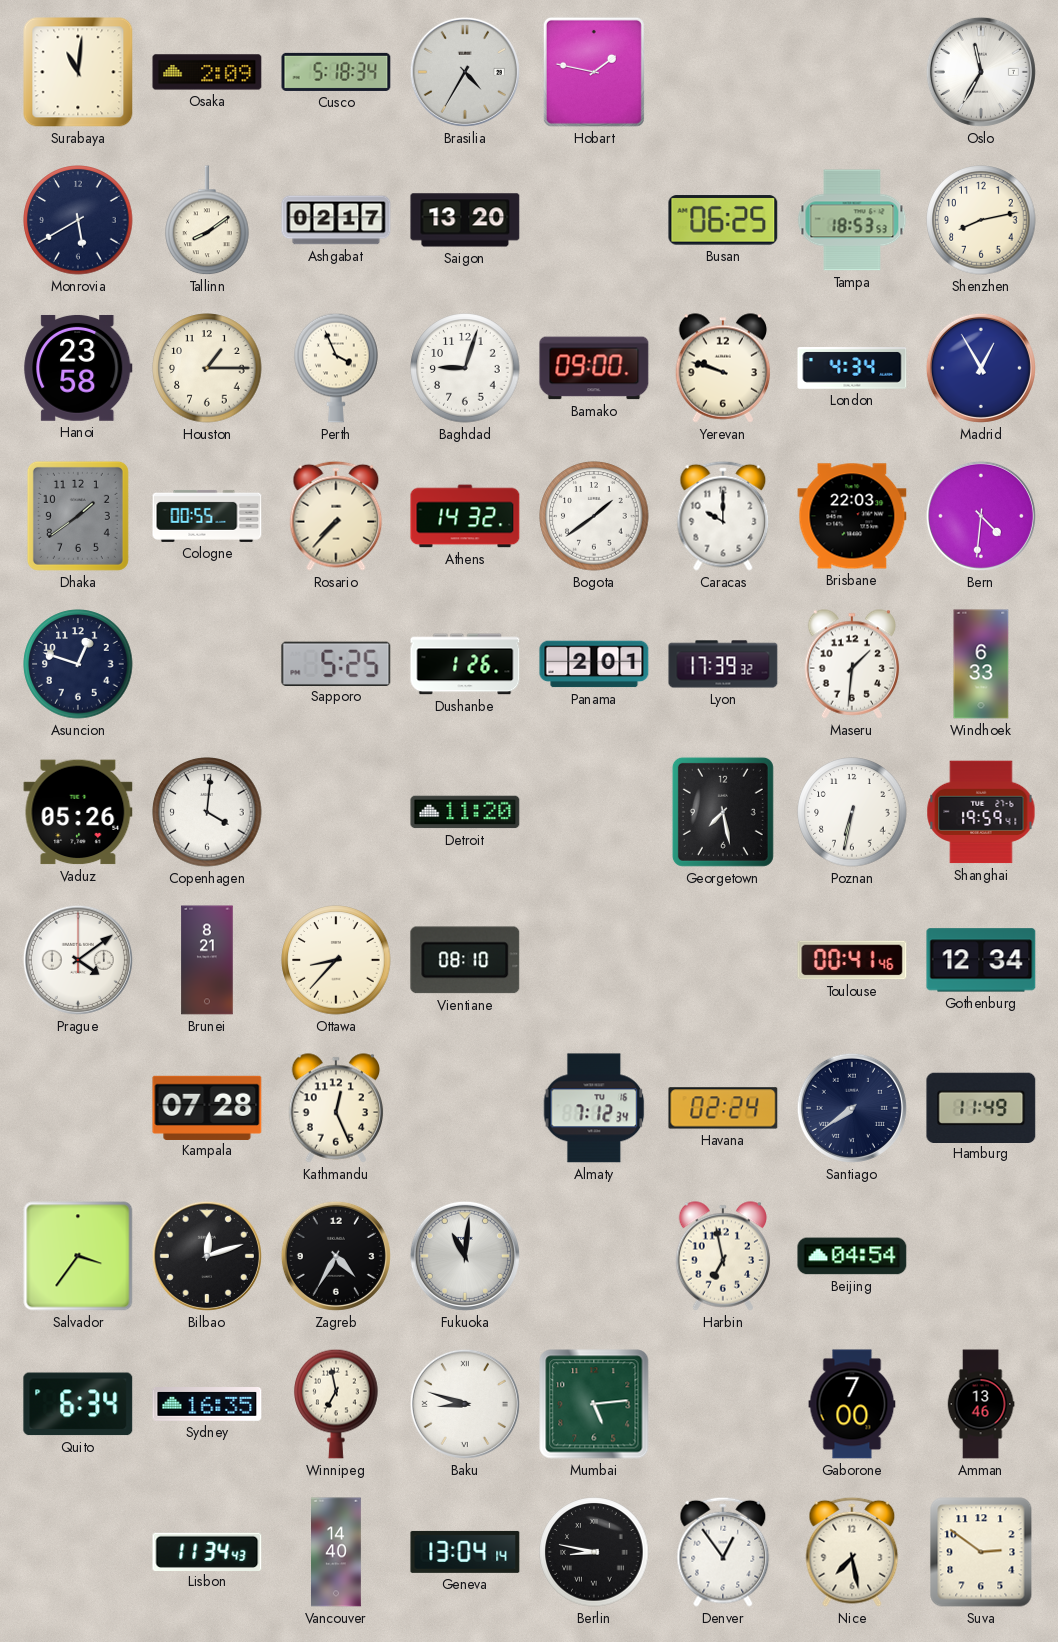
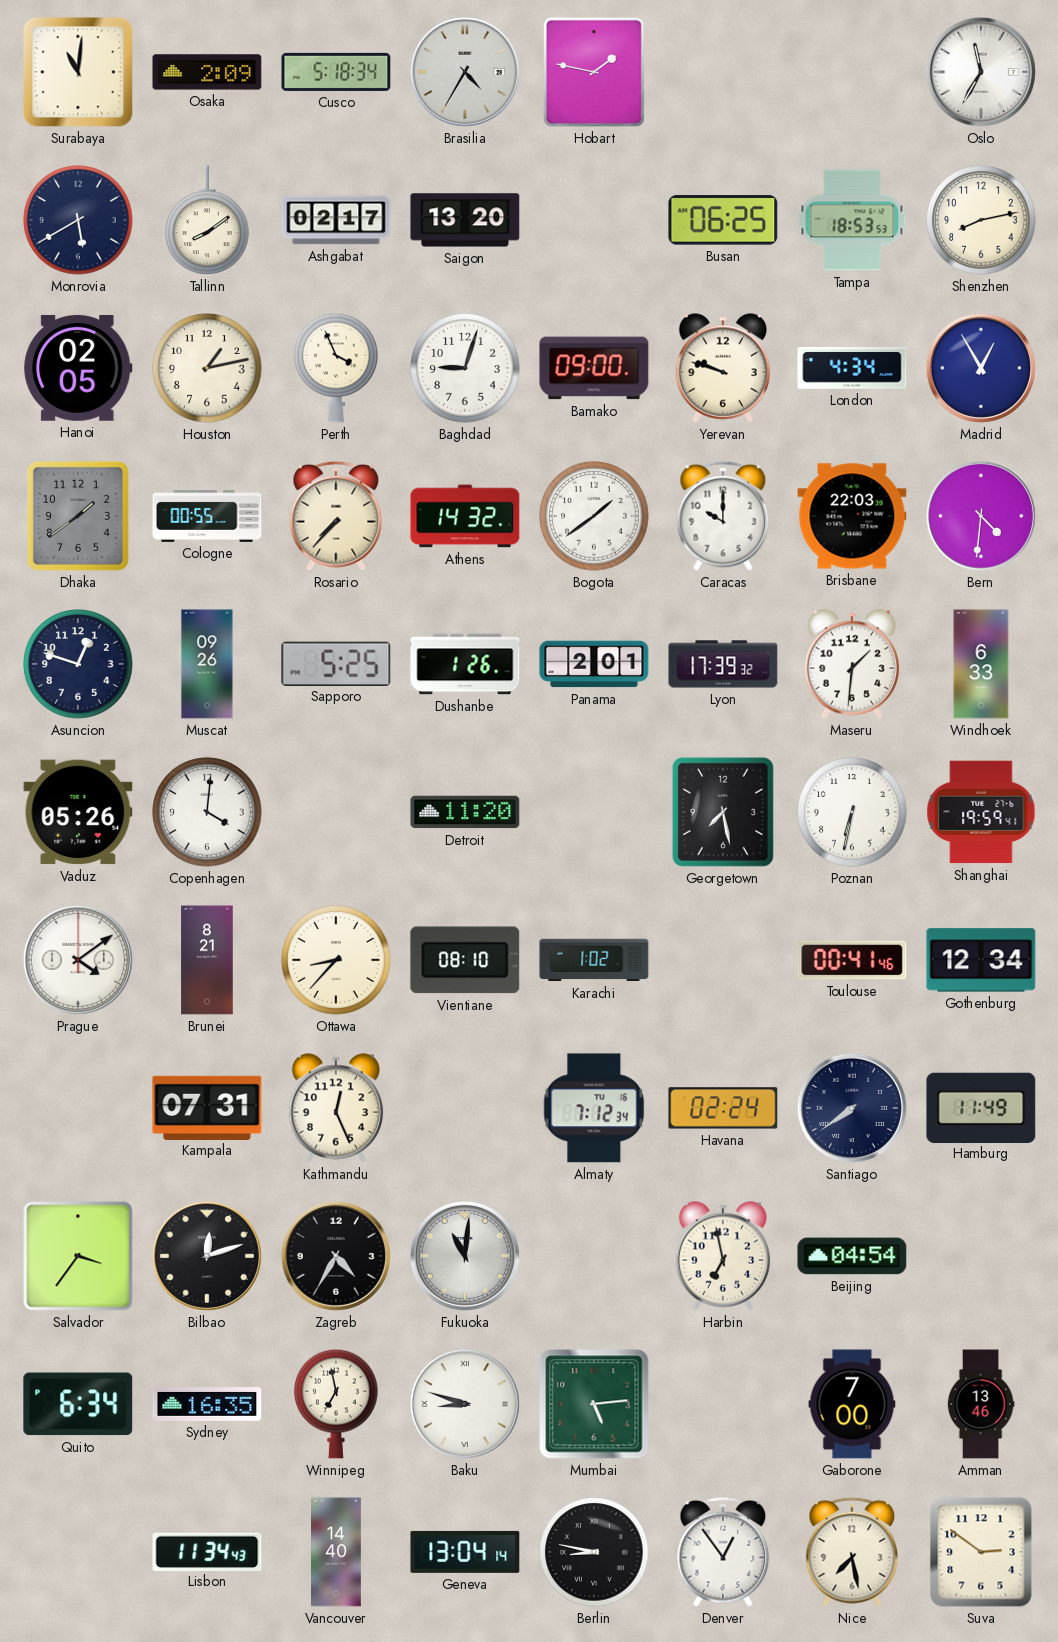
Hanoi: 23:58 -> 02:05 (78, 368)
Houston: 1:15 -> 1:13 (207, 368)
Muscat: none -> 09:26 (207, 664)
Karachi: none -> 1:02 (594, 960)
Kampala: 07:28 -> 07:31 (207, 1107)
